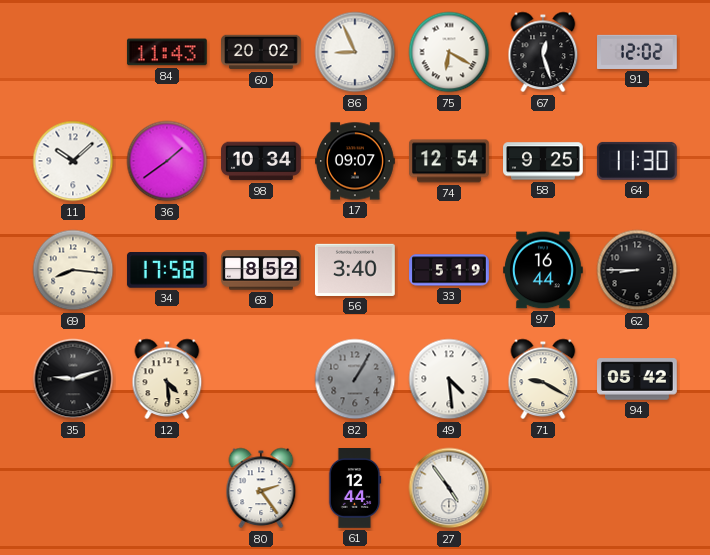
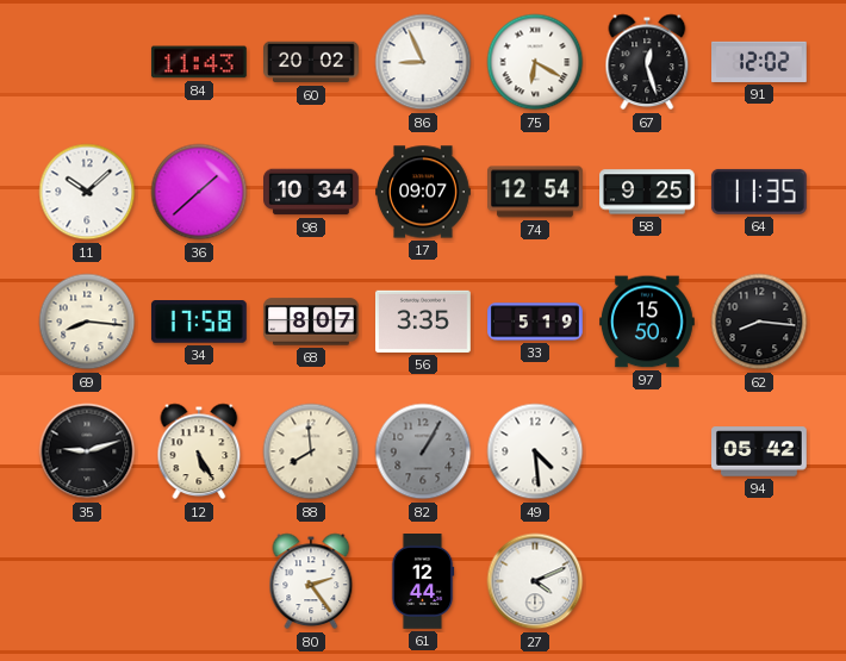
36: 1:39 -> 1:38 (199, 192)
64: 11:30 -> 11:35 (759, 192)
68: 8:52 -> 8:07 (312, 322)
56: 3:40 -> 3:35 (423, 322)
97: 16:44 -> 15:50 (648, 322)
62: 8:45 -> 8:16 (759, 322)
12: 4:29 -> 5:25 (199, 451)
88: none -> 7:59 (311, 451)
71: 9:20 -> none (543, 379)
27: 4:54 -> 4:11 (535, 581)
